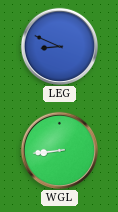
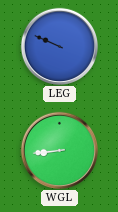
LEG: 8:49 -> 9:49 (59, 46)
